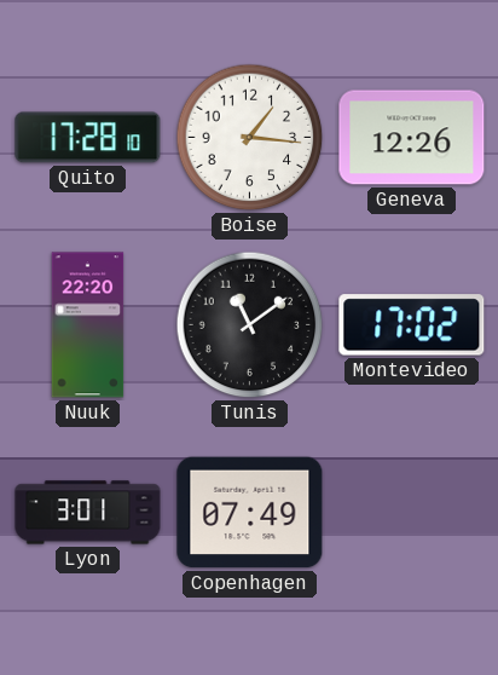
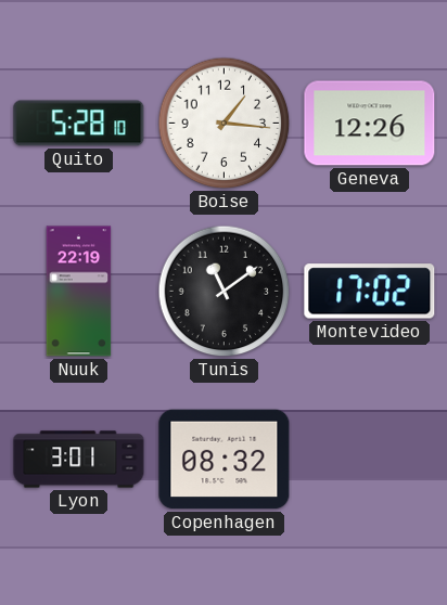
Quito: 17:28 -> 5:28 (79, 124)
Nuuk: 22:20 -> 22:19 (79, 292)
Copenhagen: 07:49 -> 08:32 (225, 460)
